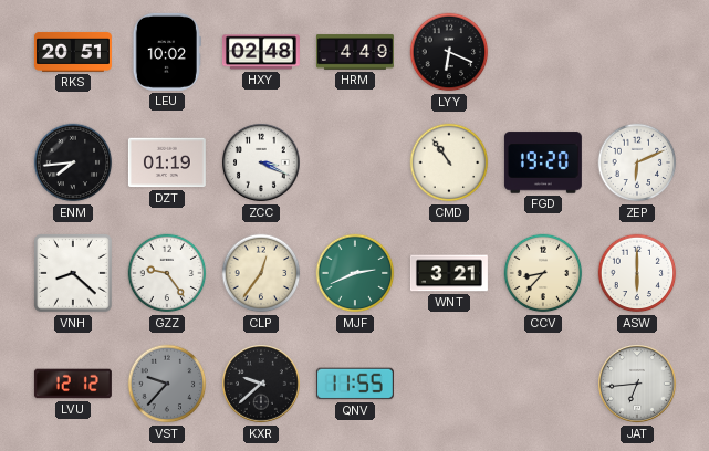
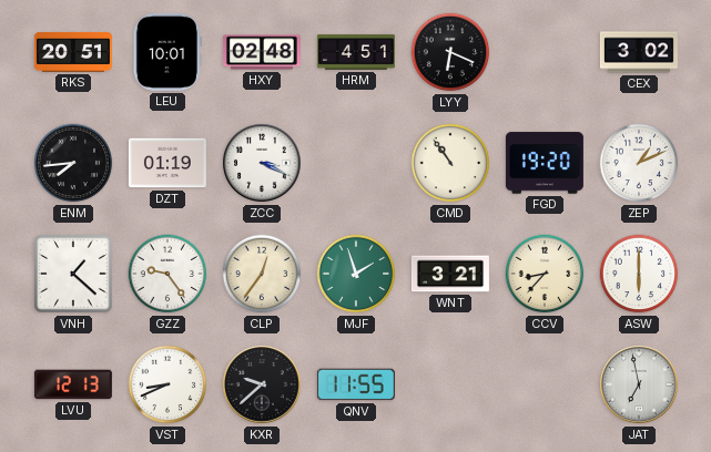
LEU: 10:02 -> 10:01 (167, 52)
HRM: 4:49 -> 4:51 (356, 52)
CEX: none -> 3:02 (639, 52)
ZEP: 6:11 -> 1:11 (639, 163)
VNH: 8:22 -> 1:22 (74, 275)
MJF: 2:41 -> 1:57 (356, 274)
LVU: 12:12 -> 12:13 (73, 384)
VST: 9:37 -> 8:41 (167, 384)
VST dial: grey -> white (167, 384)
JAT: 6:44 -> 6:58 (640, 386)
